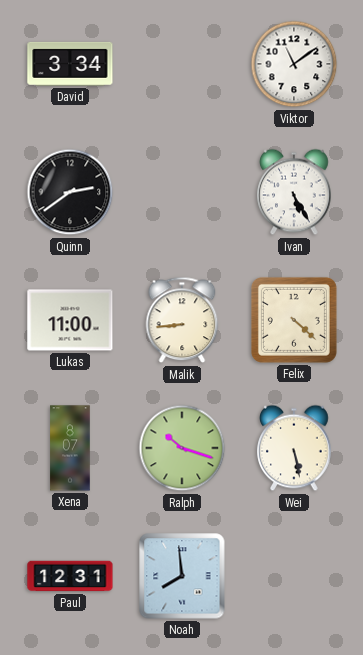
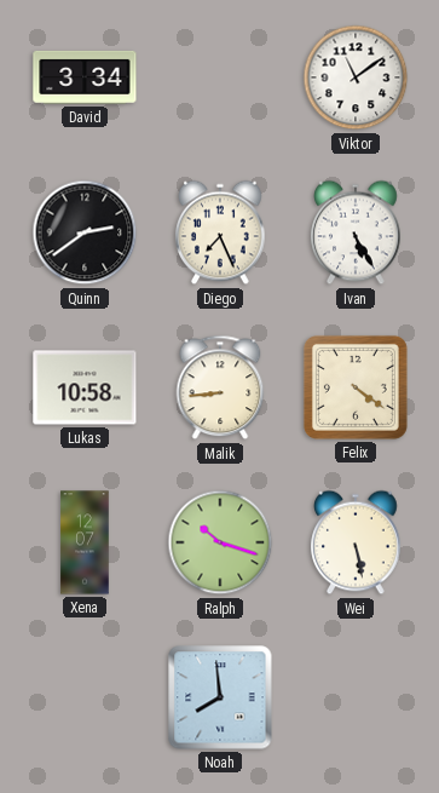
Diego: none -> 7:26 (220, 232)
Lukas: 11:00 -> 10:58 (85, 387)
Felix: 4:22 -> 4:21 (356, 387)
Xena: 8:07 -> 12:07 (85, 542)
Paul: 12:31 -> none (70, 576)
